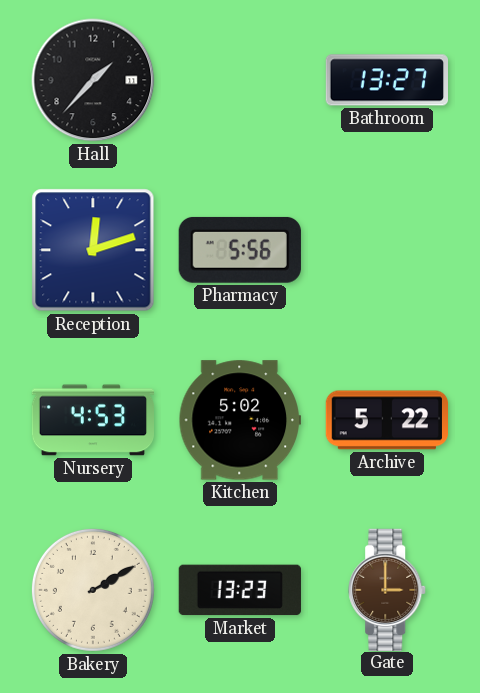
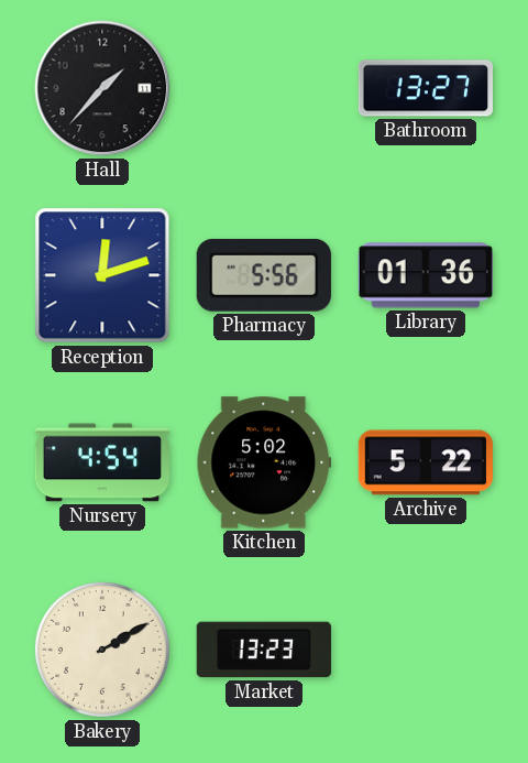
Library: none -> 01:36 (426, 275)
Nursery: 4:53 -> 4:54 (101, 462)
Gate: 3:00 -> none (388, 589)
